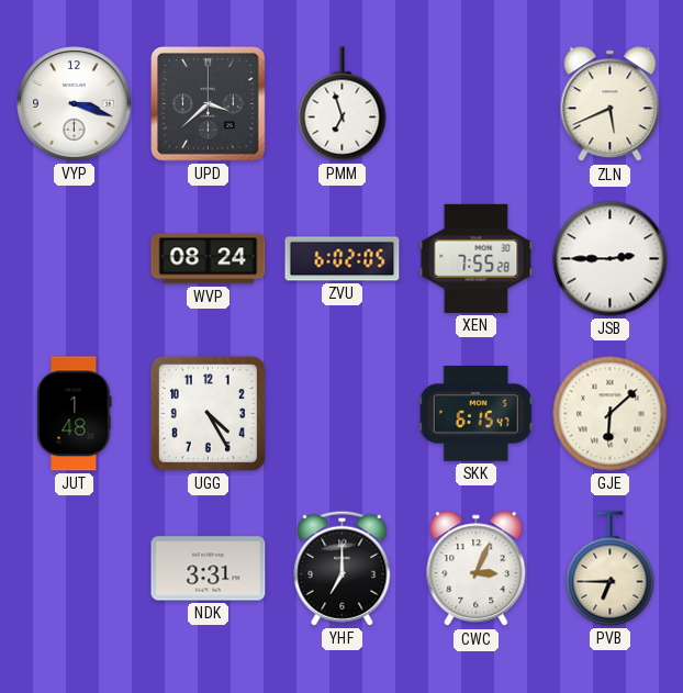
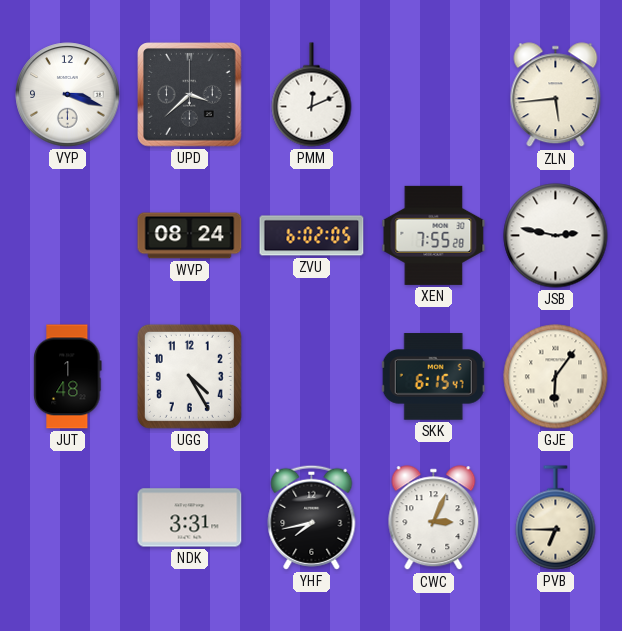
PMM: 6:57 -> 12:11 (312, 95)
ZLN: 5:41 -> 5:44 (556, 95)
JSB: 2:45 -> 2:47 (556, 236)
GJE: 6:08 -> 6:06 (556, 377)
YHF: 7:00 -> 7:43 (312, 517)
